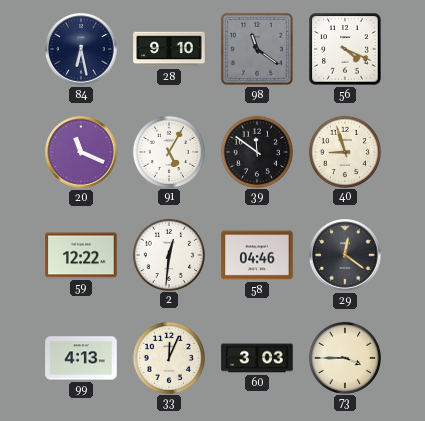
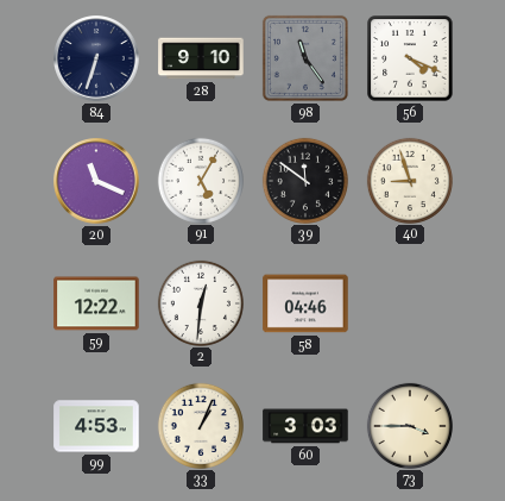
84: 6:28 -> 6:33 (96, 58)
98: 11:21 -> 11:24 (305, 58)
29: 12:21 -> none (345, 255)
99: 4:13 -> 4:53 (96, 426)
33: 12:04 -> 1:04 (201, 425)
